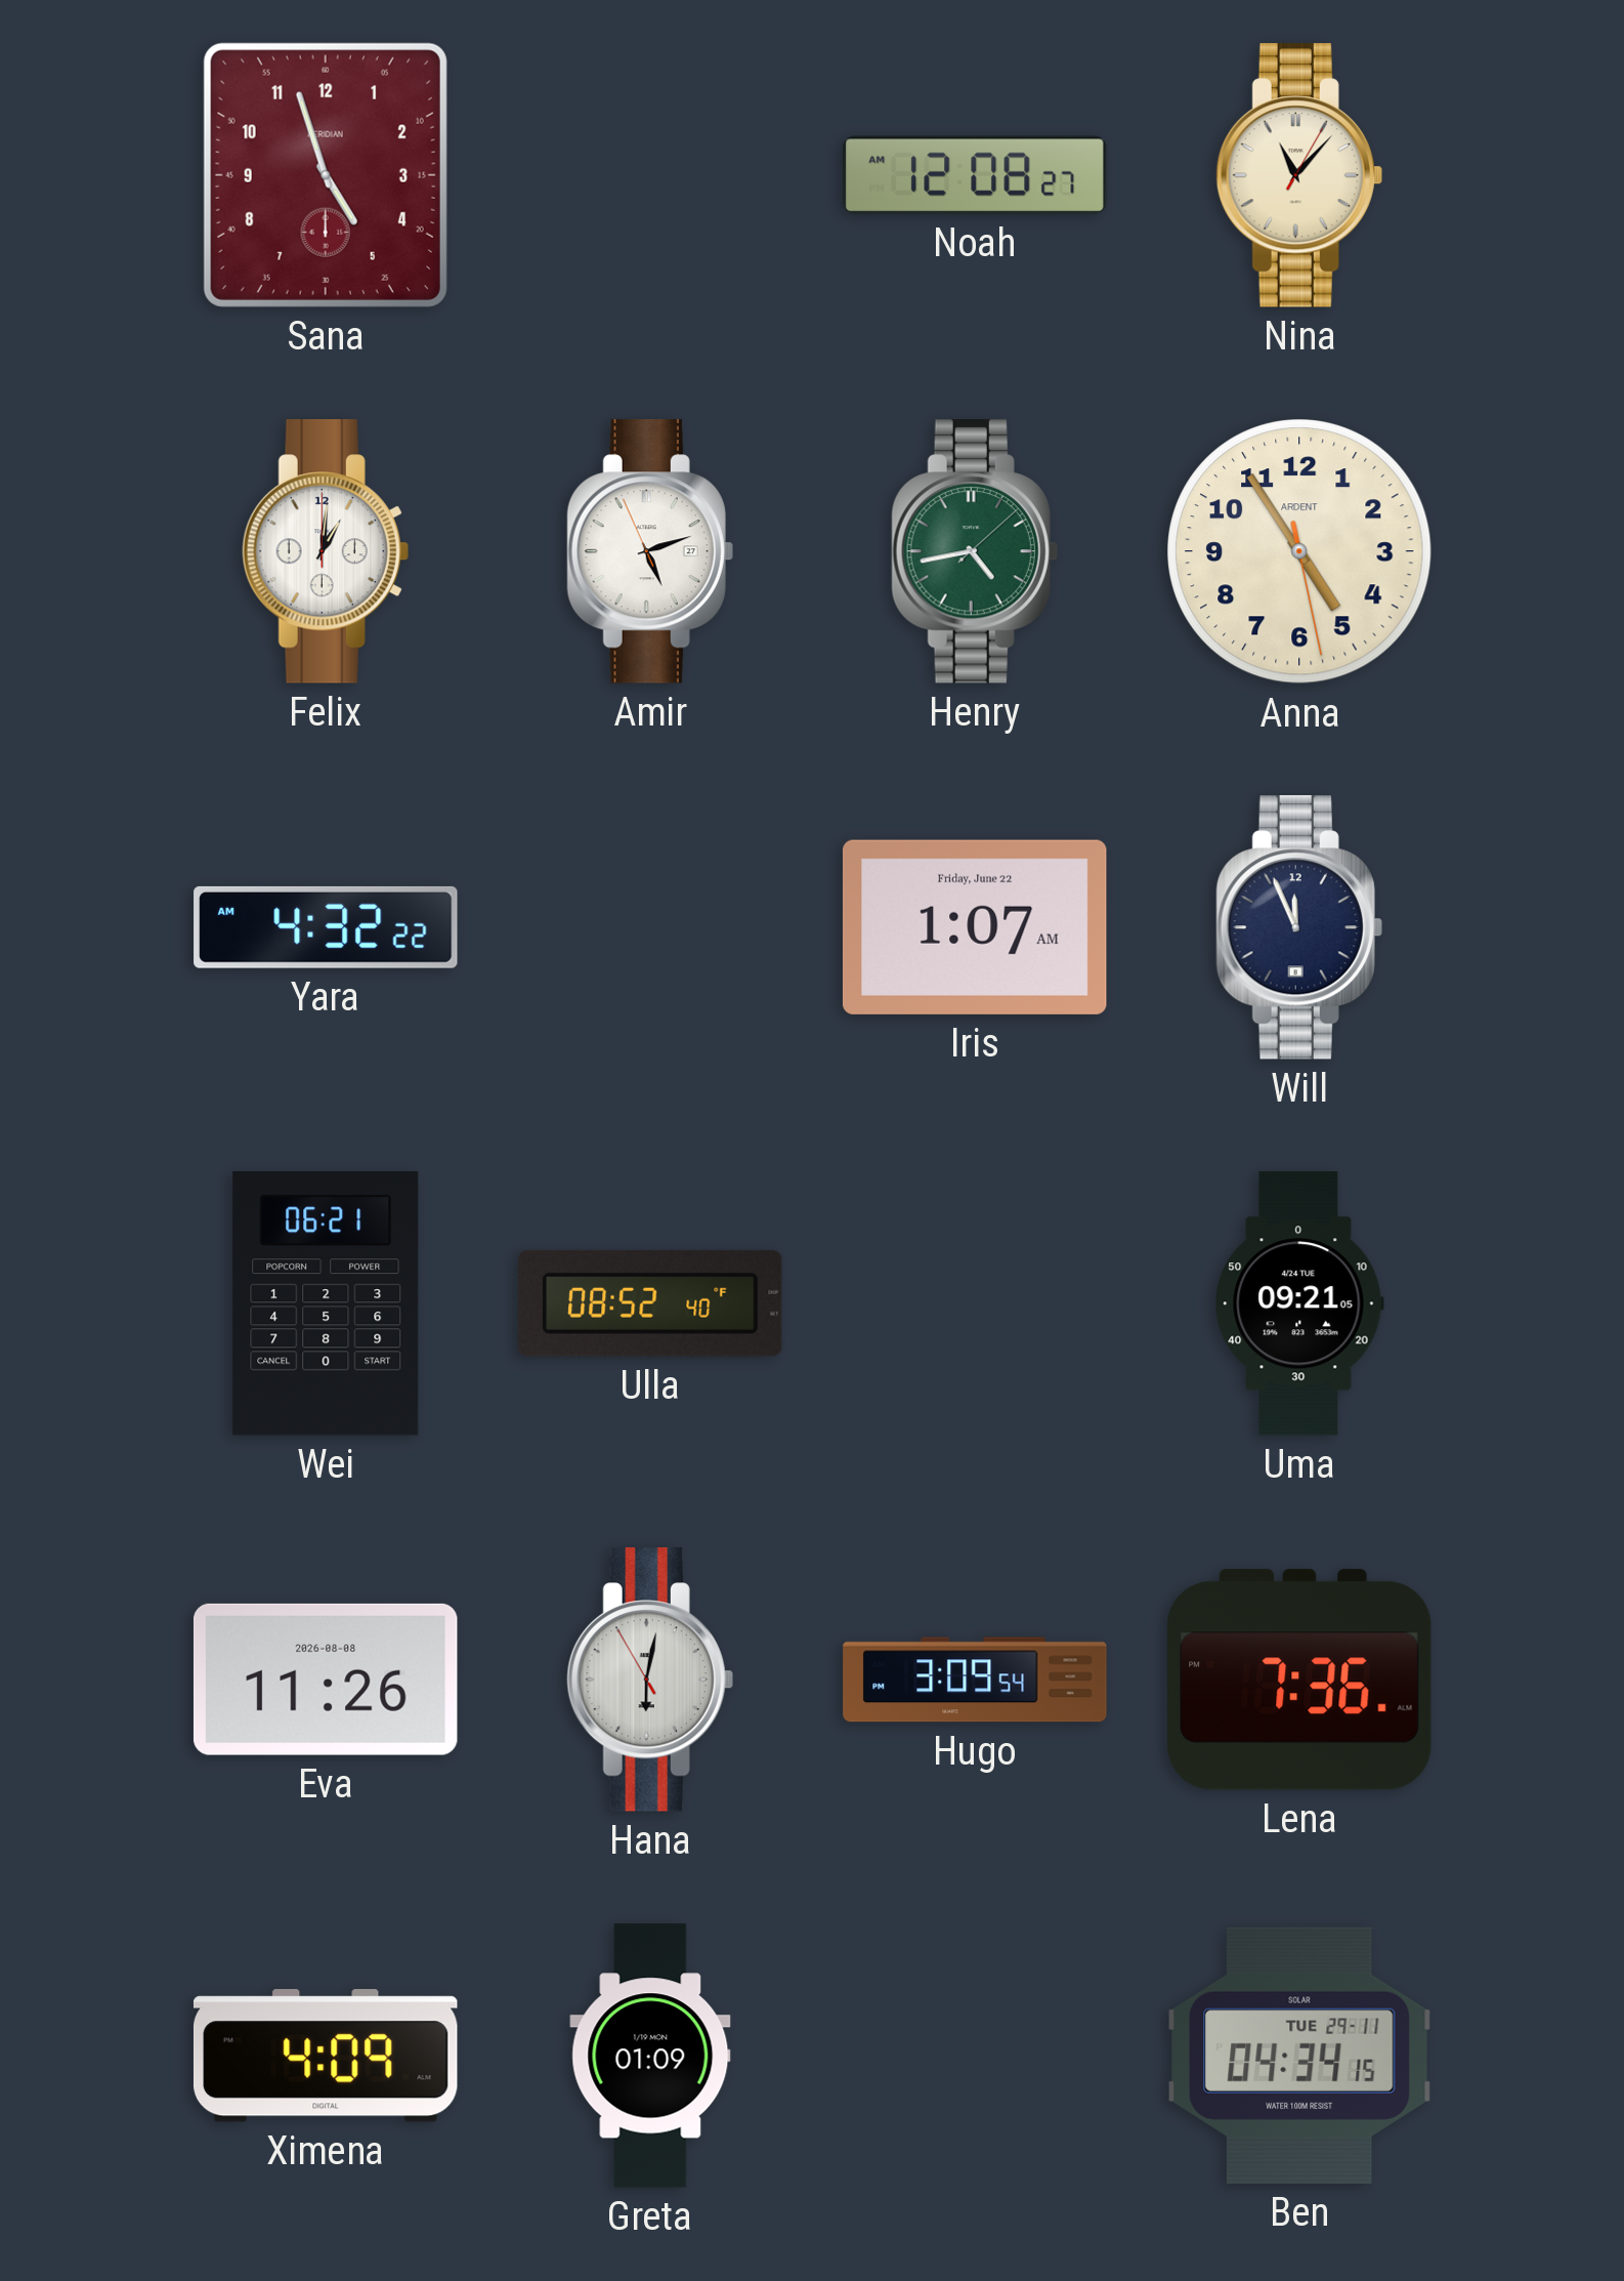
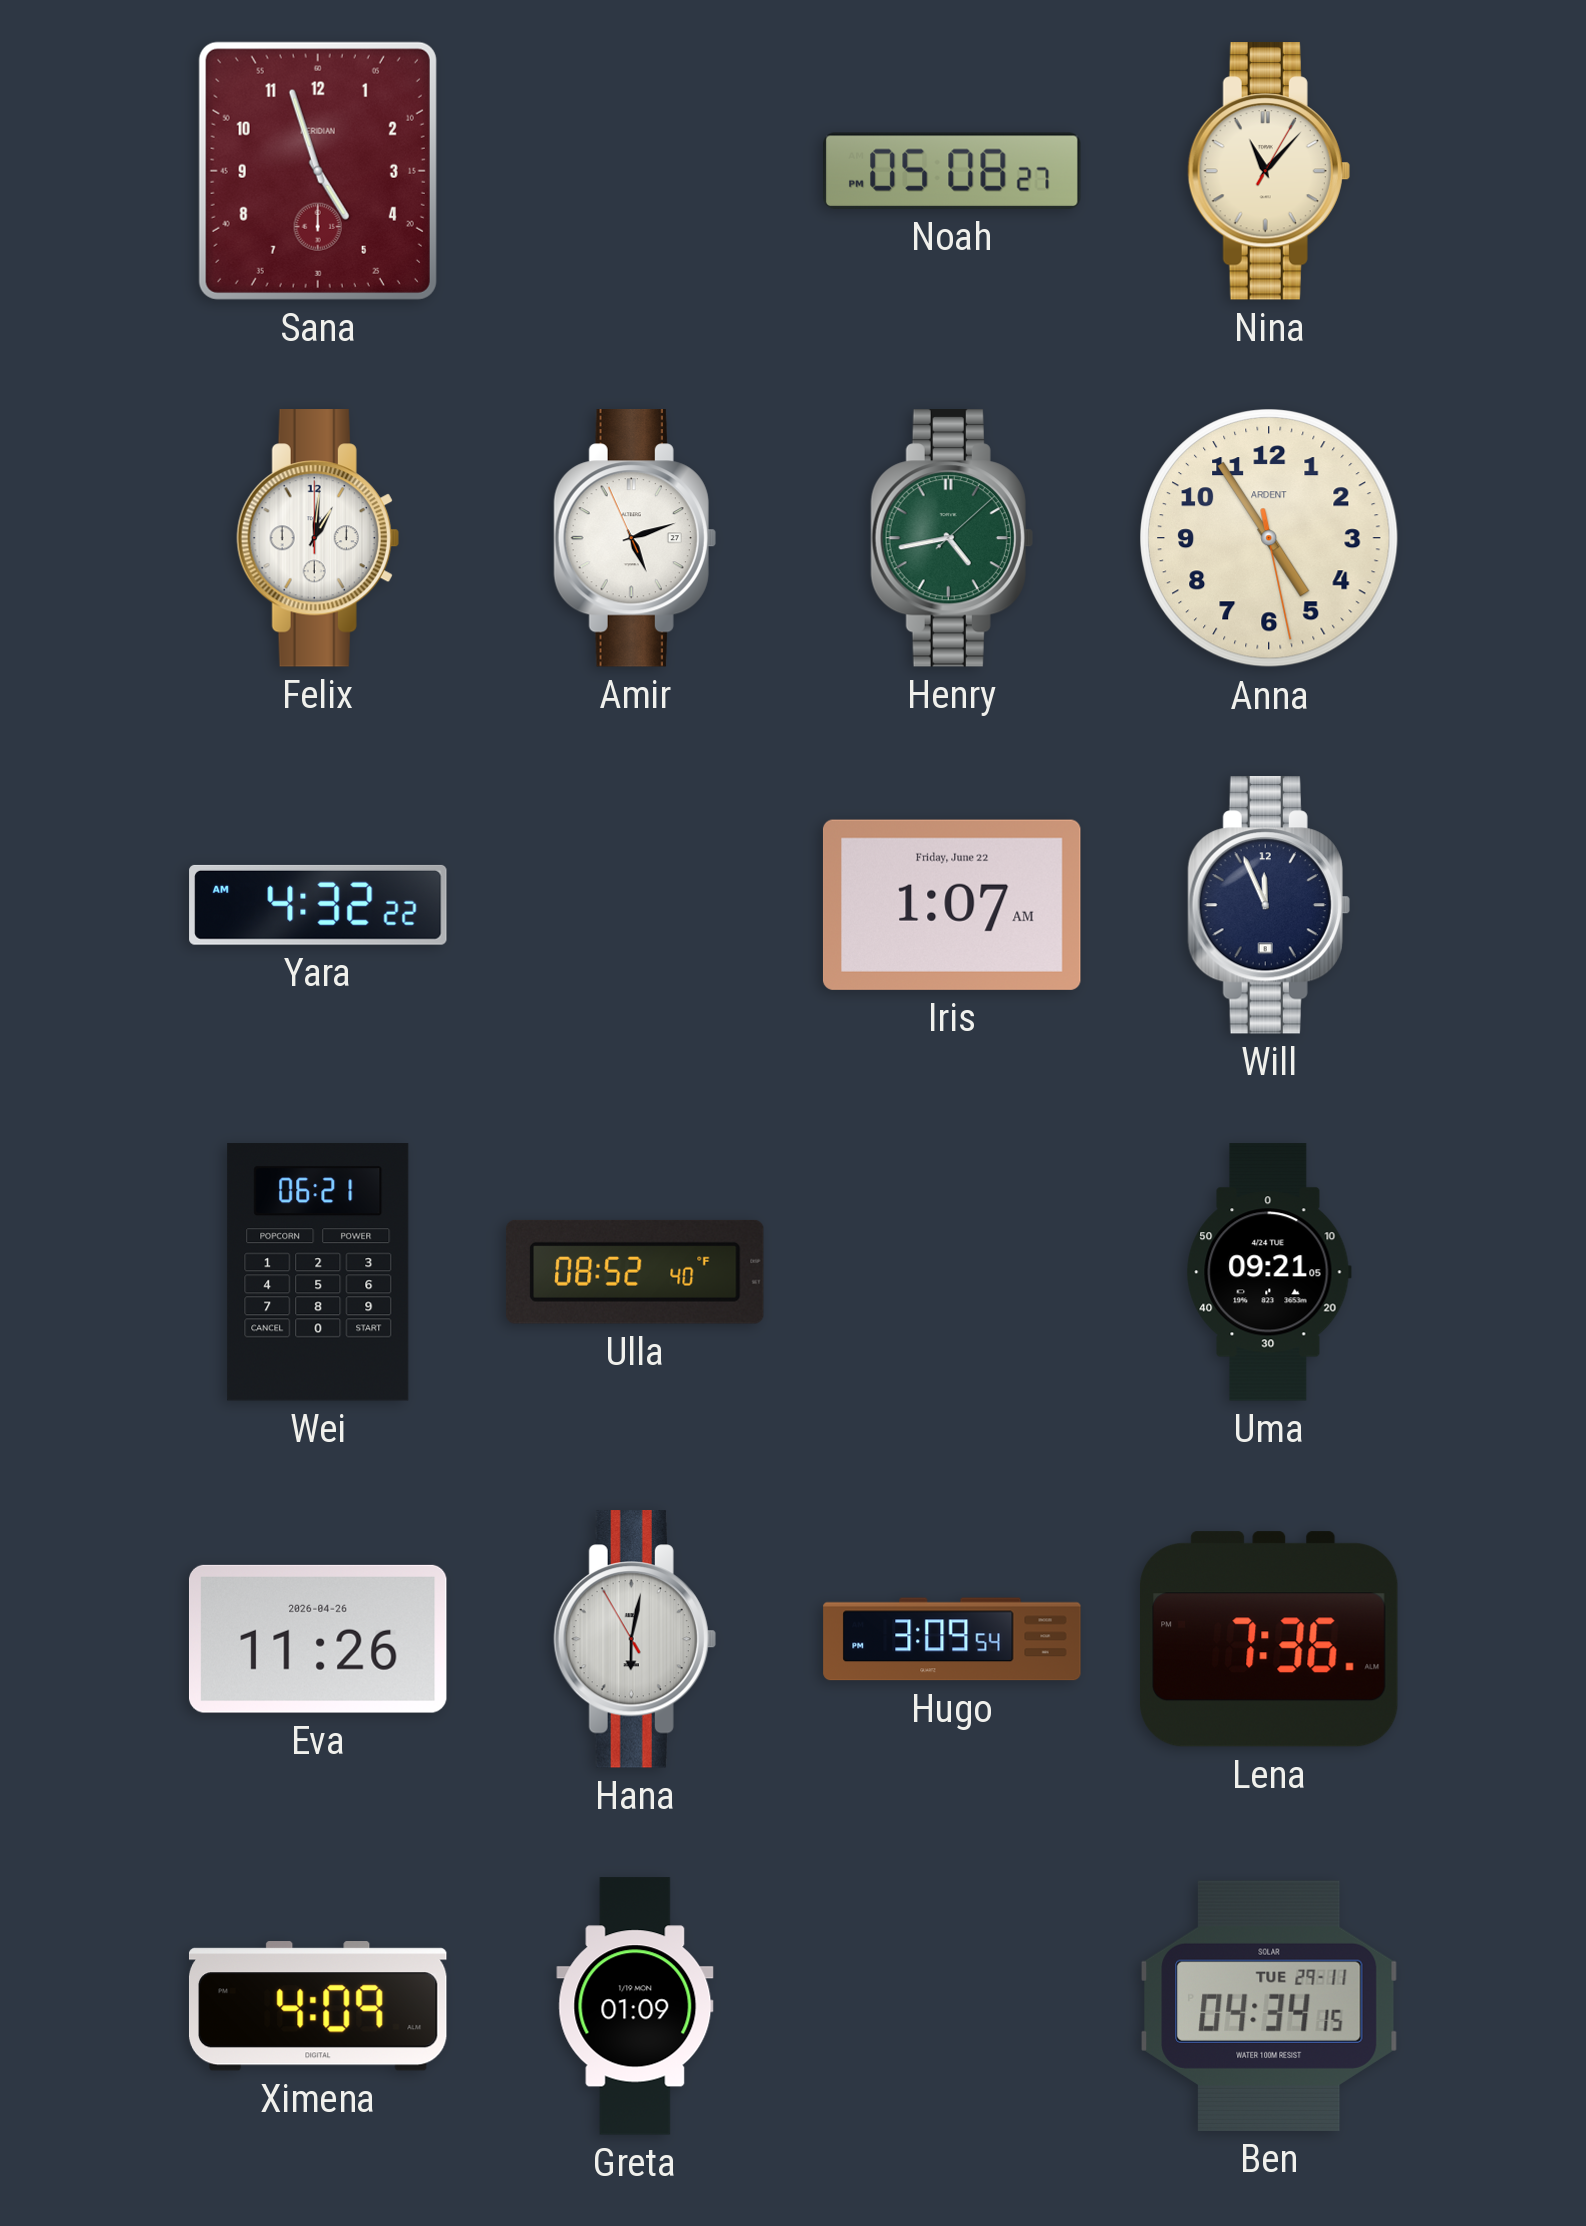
Noah: 12:08 -> 05:08 (953, 171)
Eva date: 2026-08-08 -> 2026-04-26 (318, 1639)
